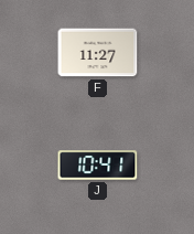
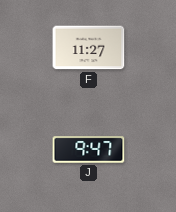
J: 10:41 -> 9:47 (89, 150)
